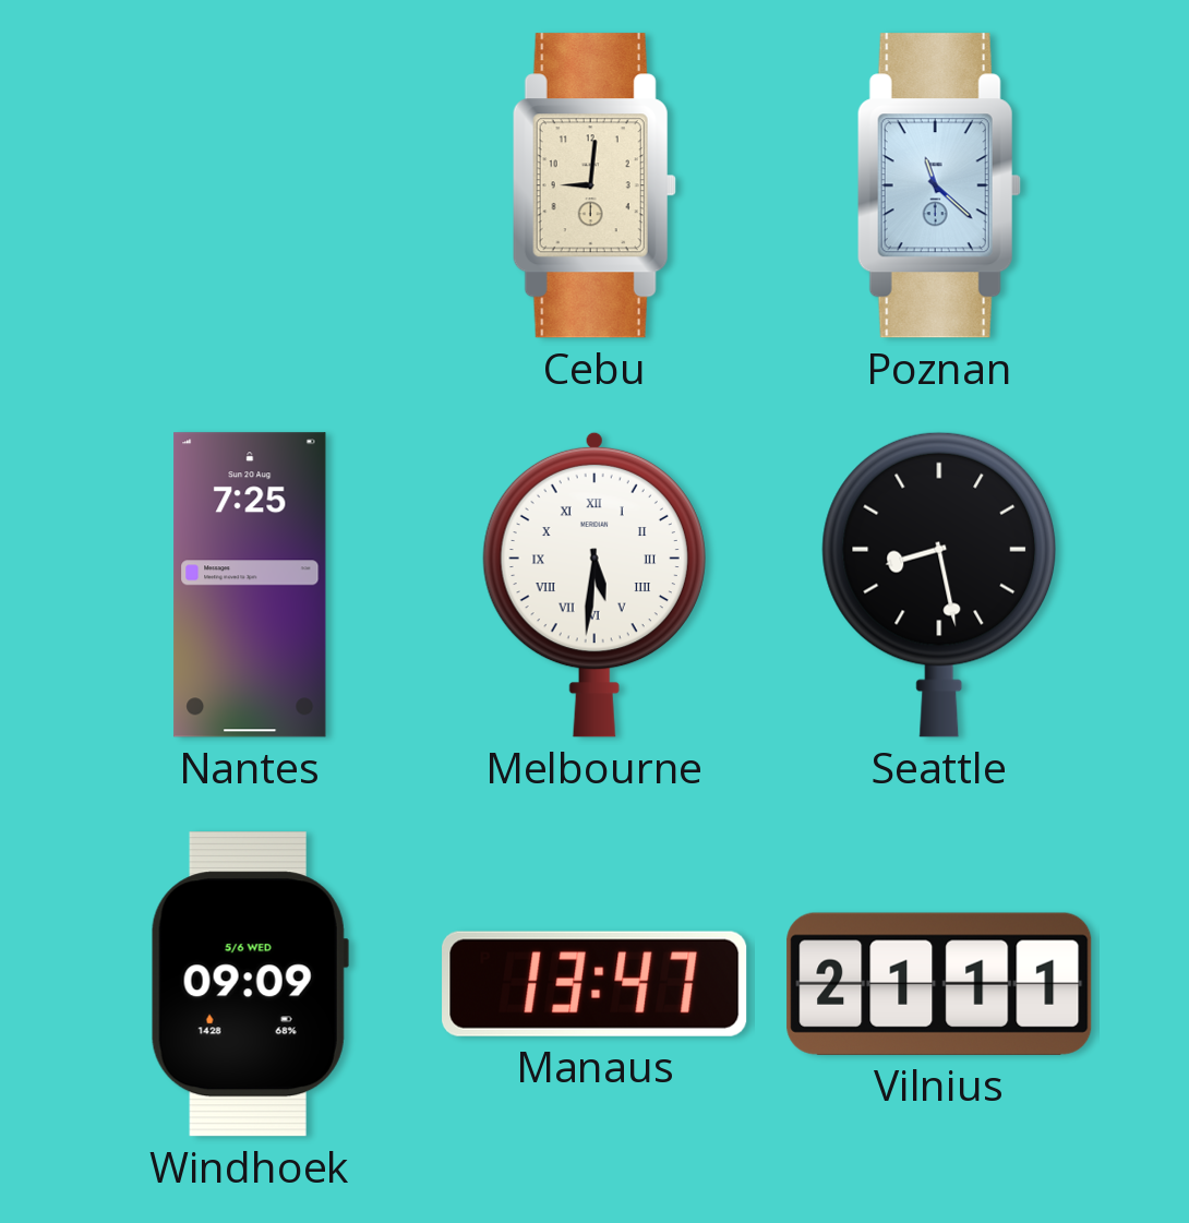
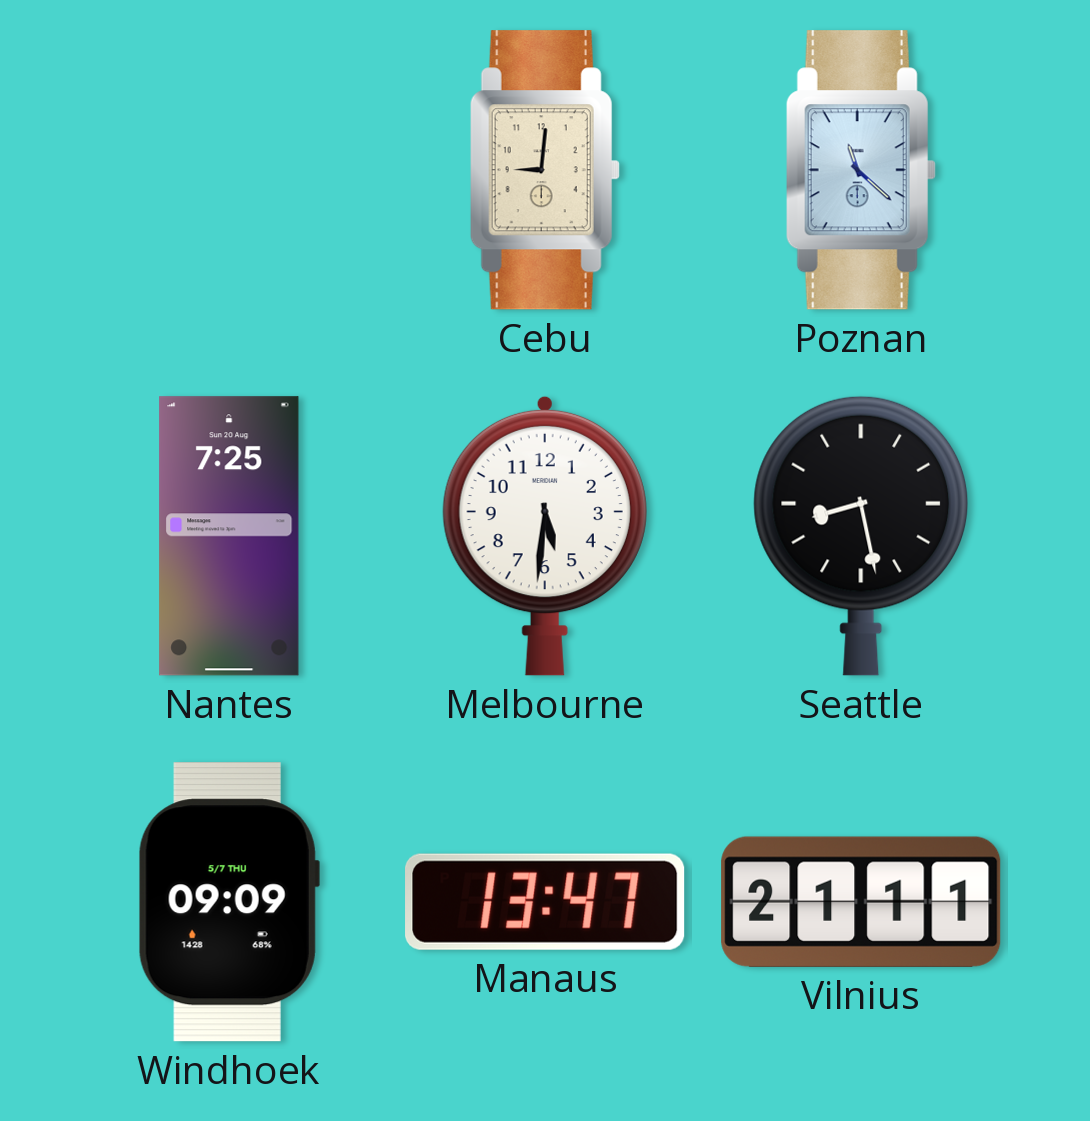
Melbourne numerals: Roman -> Arabic (545, 536)
Windhoek date: 5/6 WED -> 5/7 THU (229, 902)
